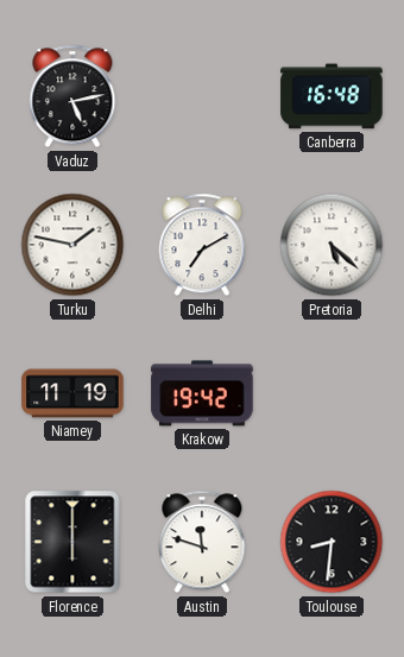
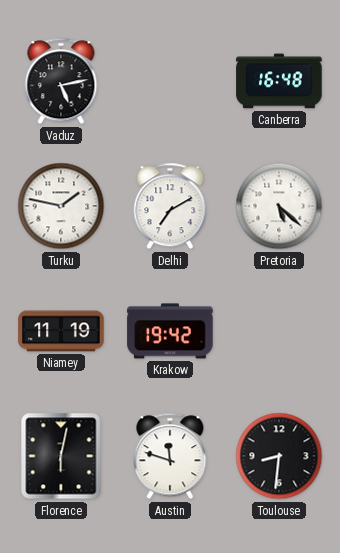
Florence: 6:00 -> 6:02 (61, 456)
